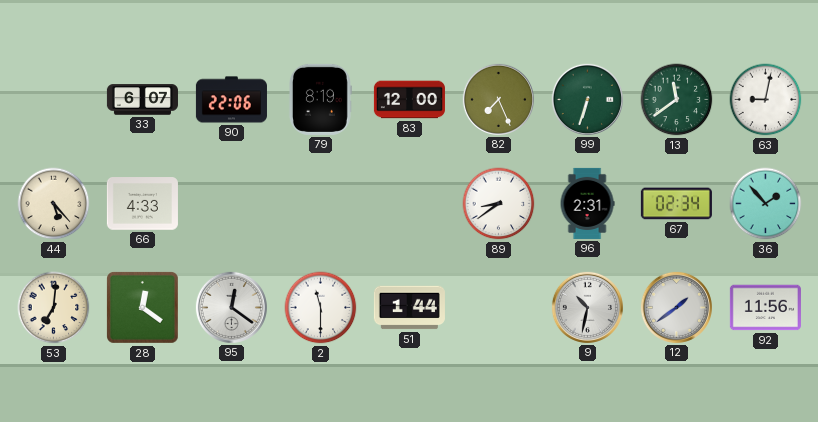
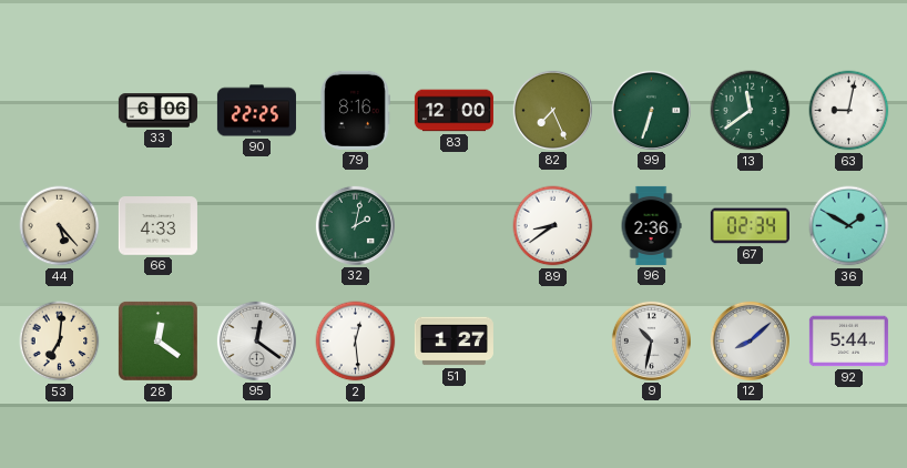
33: 6:07 -> 6:06 (157, 111)
90: 22:06 -> 22:25 (256, 111)
79: 8:19 -> 8:16 (355, 110)
32: none -> 2:02 (355, 225)
96: 2:31 -> 2:36 (651, 225)
36: 1:53 -> 1:50 (849, 226)
2: 11:30 -> 12:29 (356, 342)
51: 1:44 -> 1:27 (453, 342)
12: 1:39 -> 8:08 (750, 340)
92: 11:56 -> 5:44 (848, 342)
